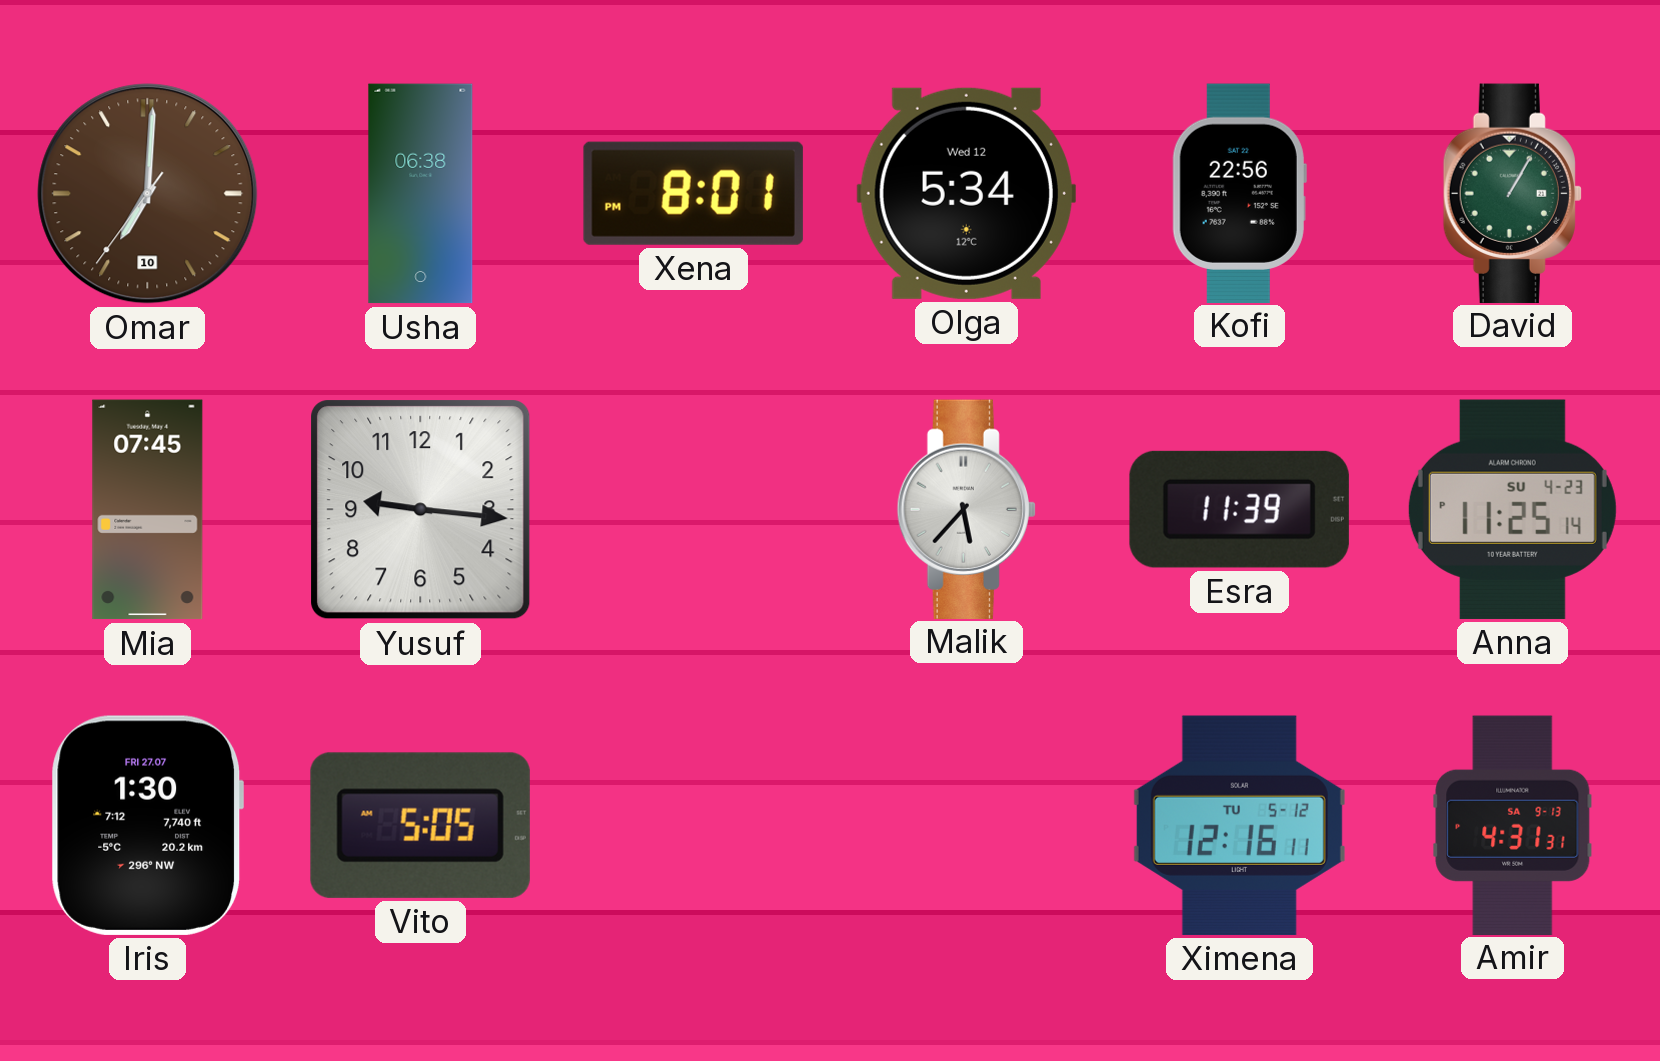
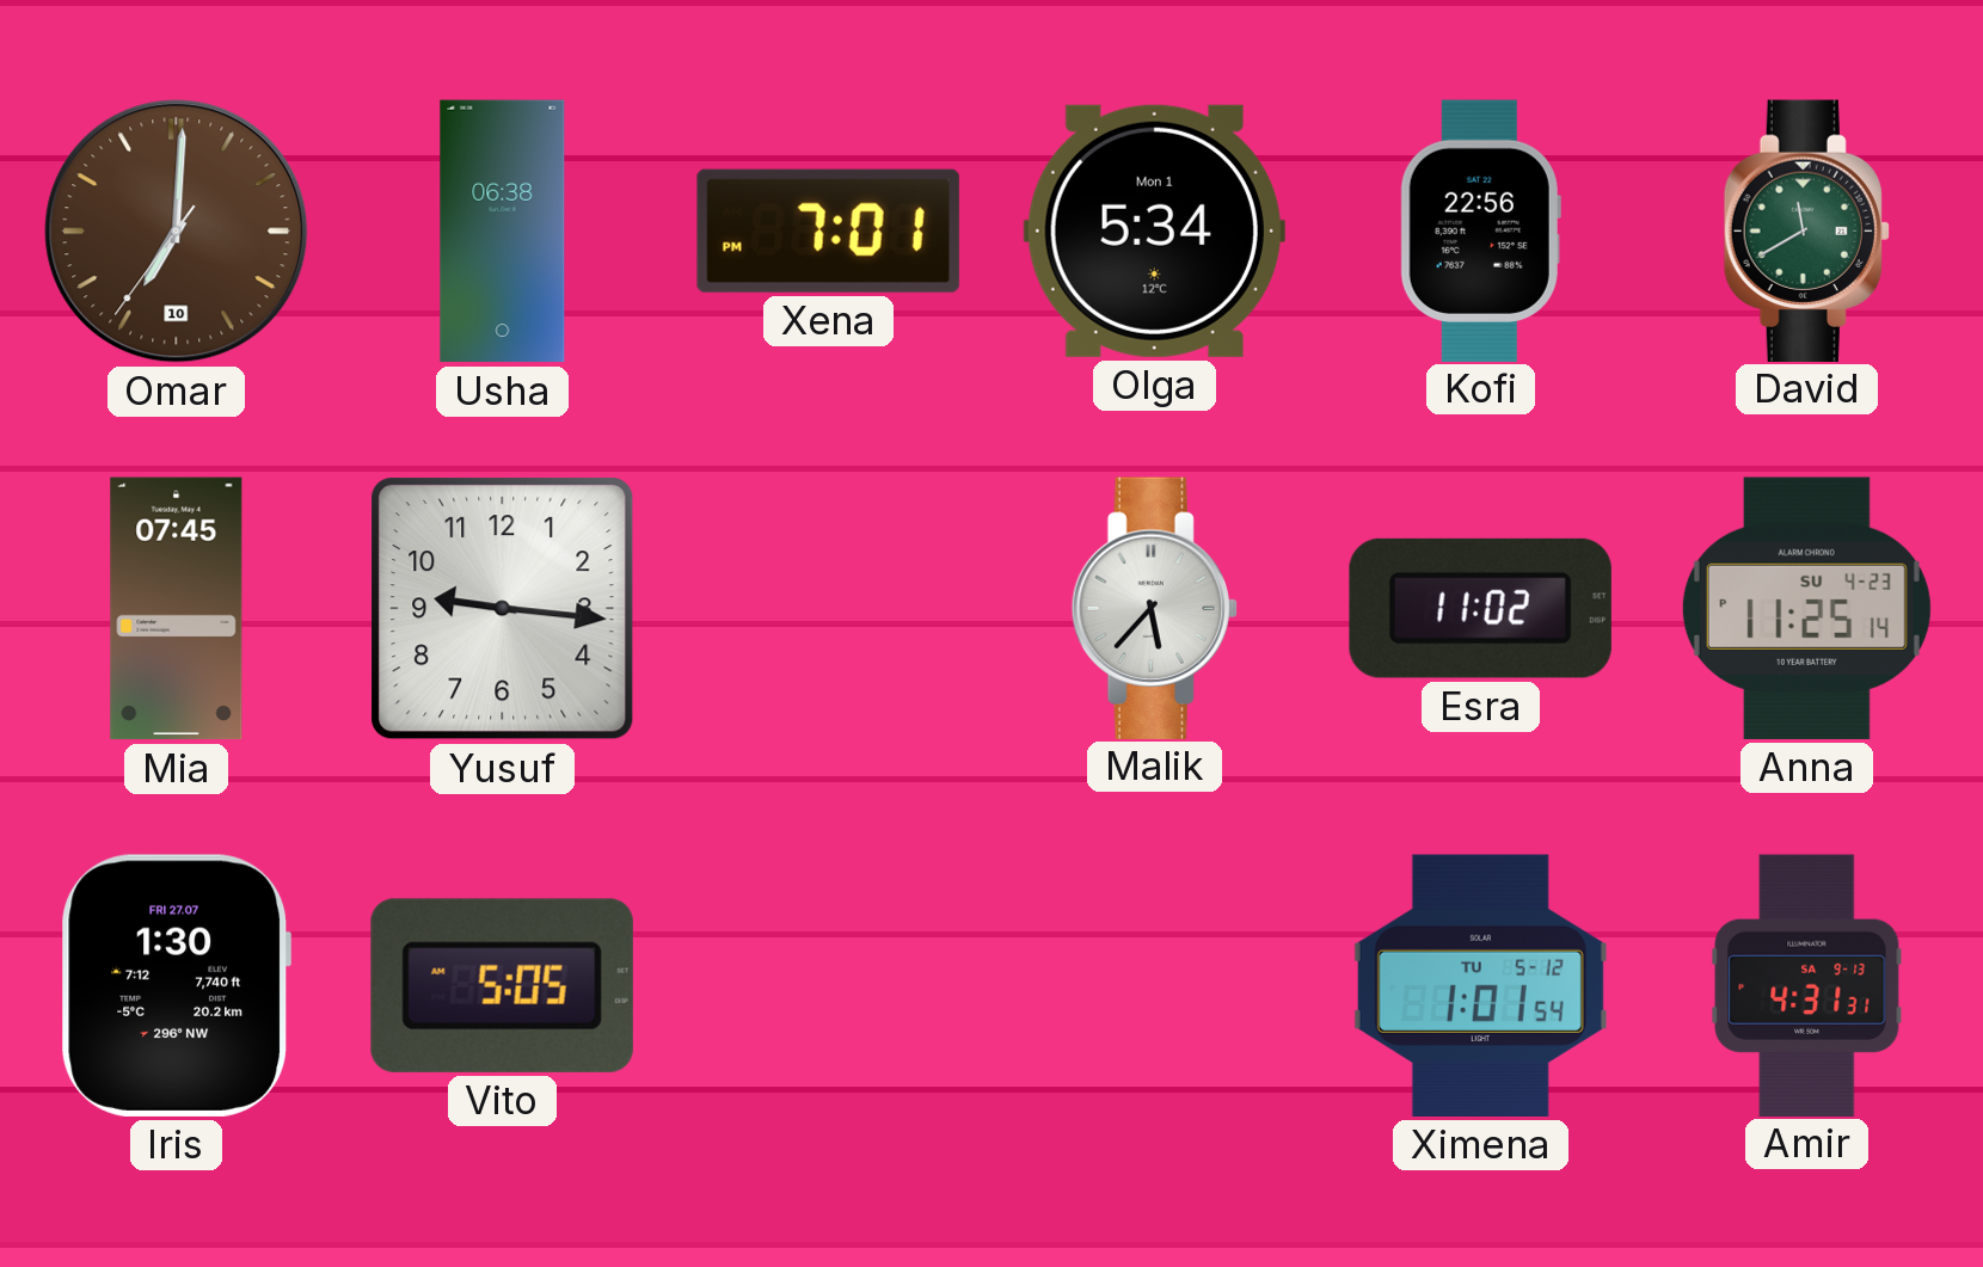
Xena: 8:01 -> 7:01 (828, 230)
Olga date: Wed 12 -> Mon 1 (1154, 230)
David: 1:05 -> 11:40 (1806, 230)
Esra: 11:39 -> 11:02 (1480, 608)
Ximena: 12:16 -> 1:01 (1480, 985)
